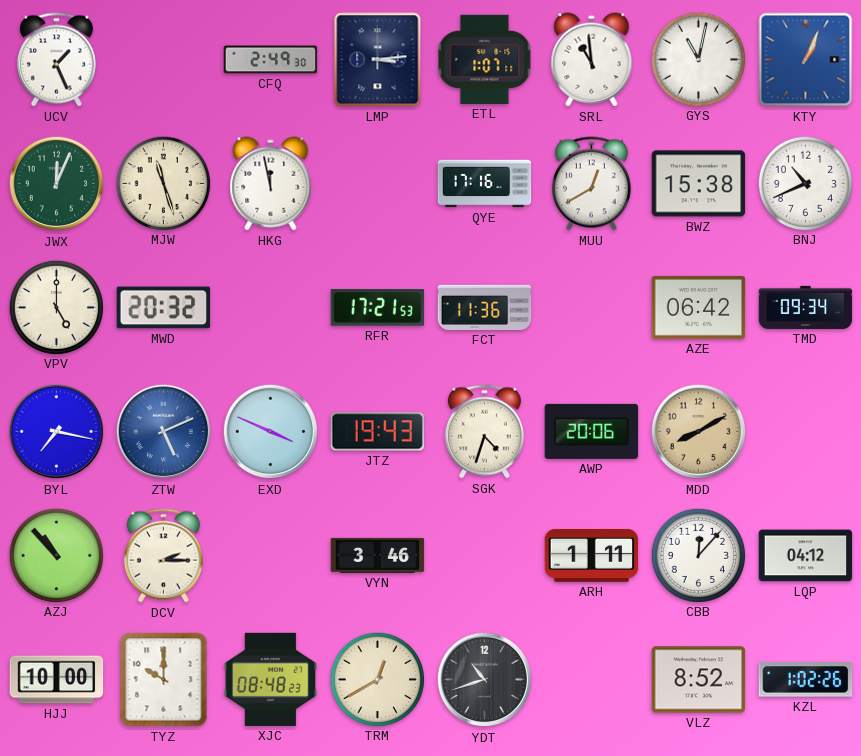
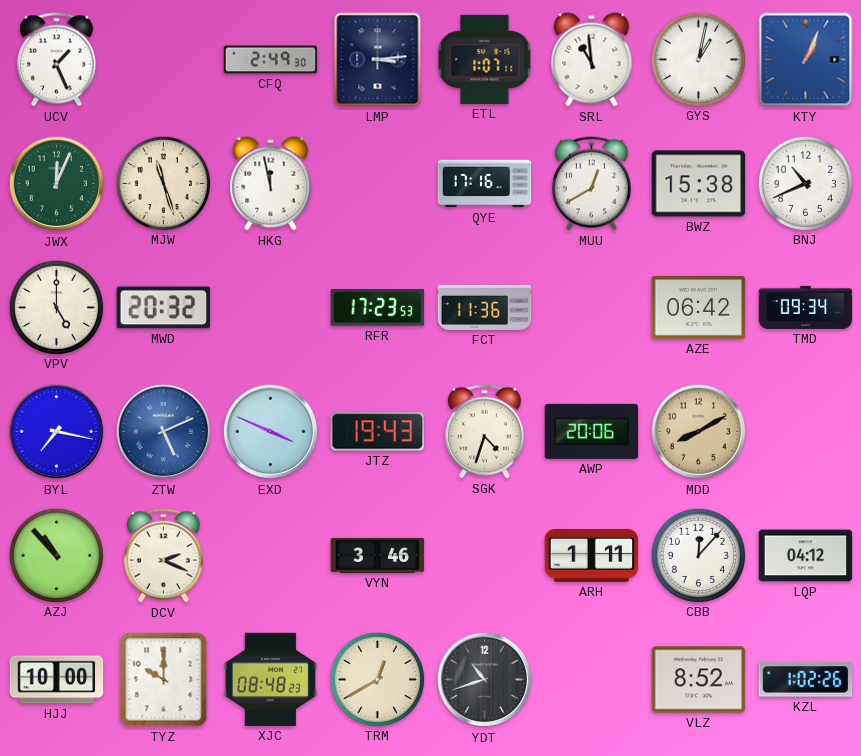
GYS: 11:02 -> 1:02 (698, 59)
RFR: 17:21 -> 17:23 (378, 308)
DCV: 2:15 -> 2:19 (163, 556)
